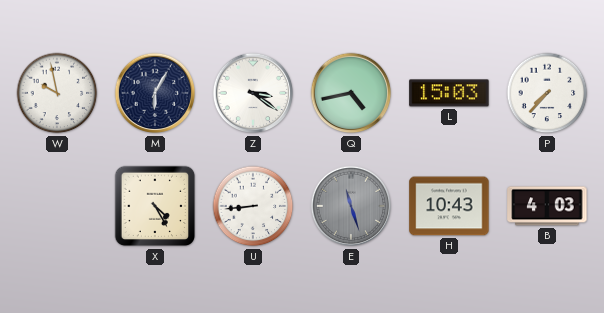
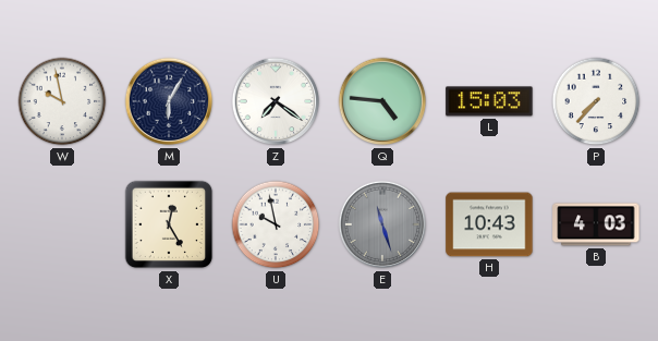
Z: 3:21 -> 7:21 (276, 101)
Q: 4:43 -> 4:46 (382, 101)
X: 4:25 -> 12:25 (169, 224)
U: 8:44 -> 9:58 (276, 224)
